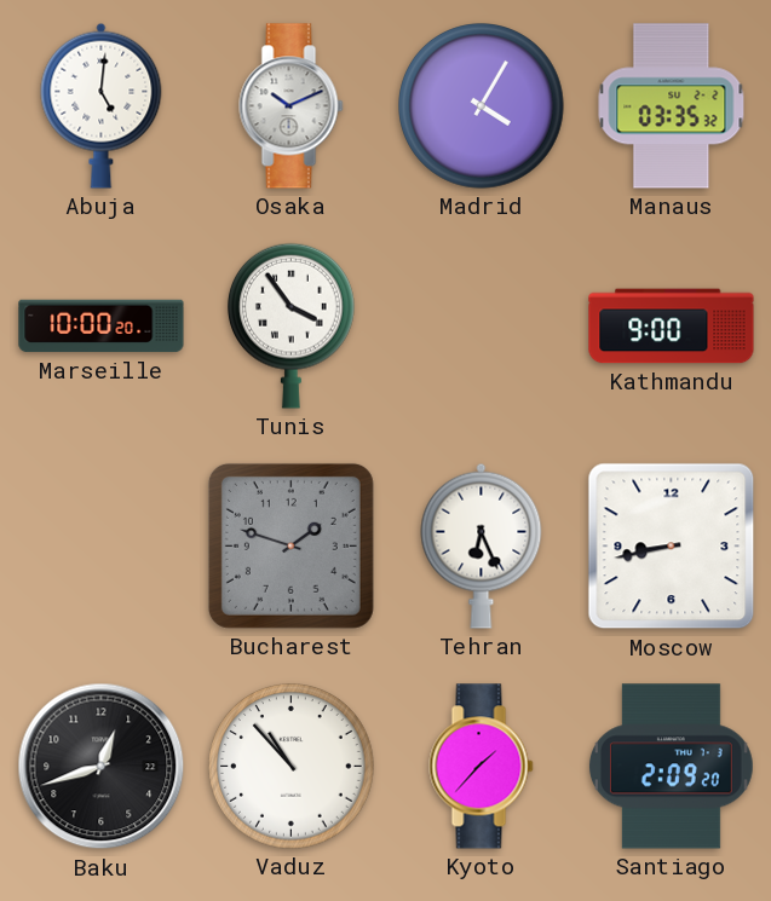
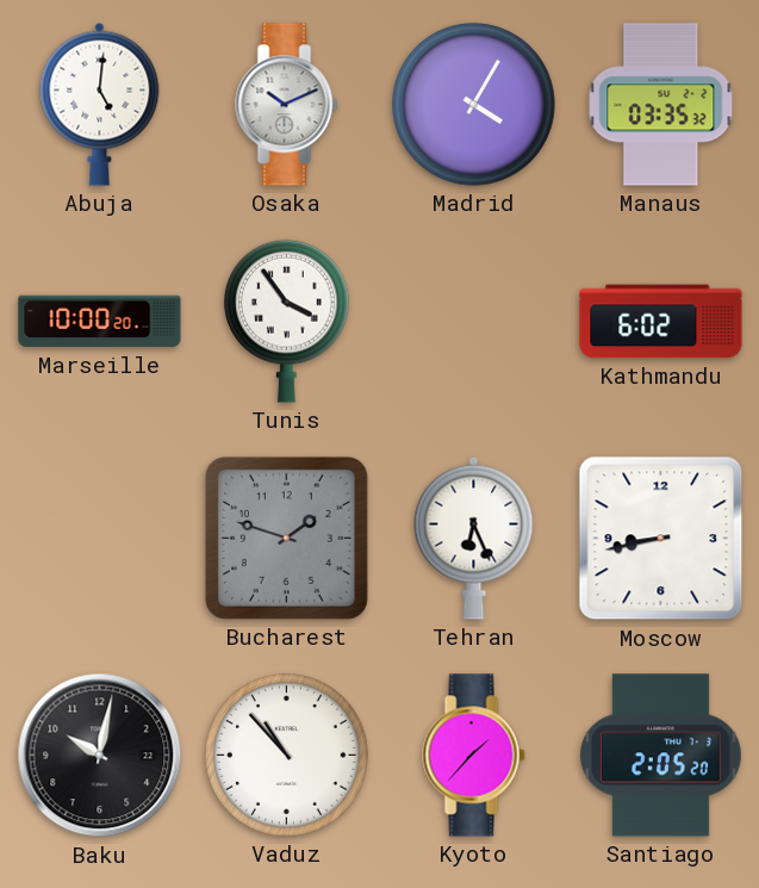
Kathmandu: 9:00 -> 6:02 (661, 322)
Baku: 12:42 -> 10:02 (100, 756)
Santiago: 2:09 -> 2:05 (660, 756)
